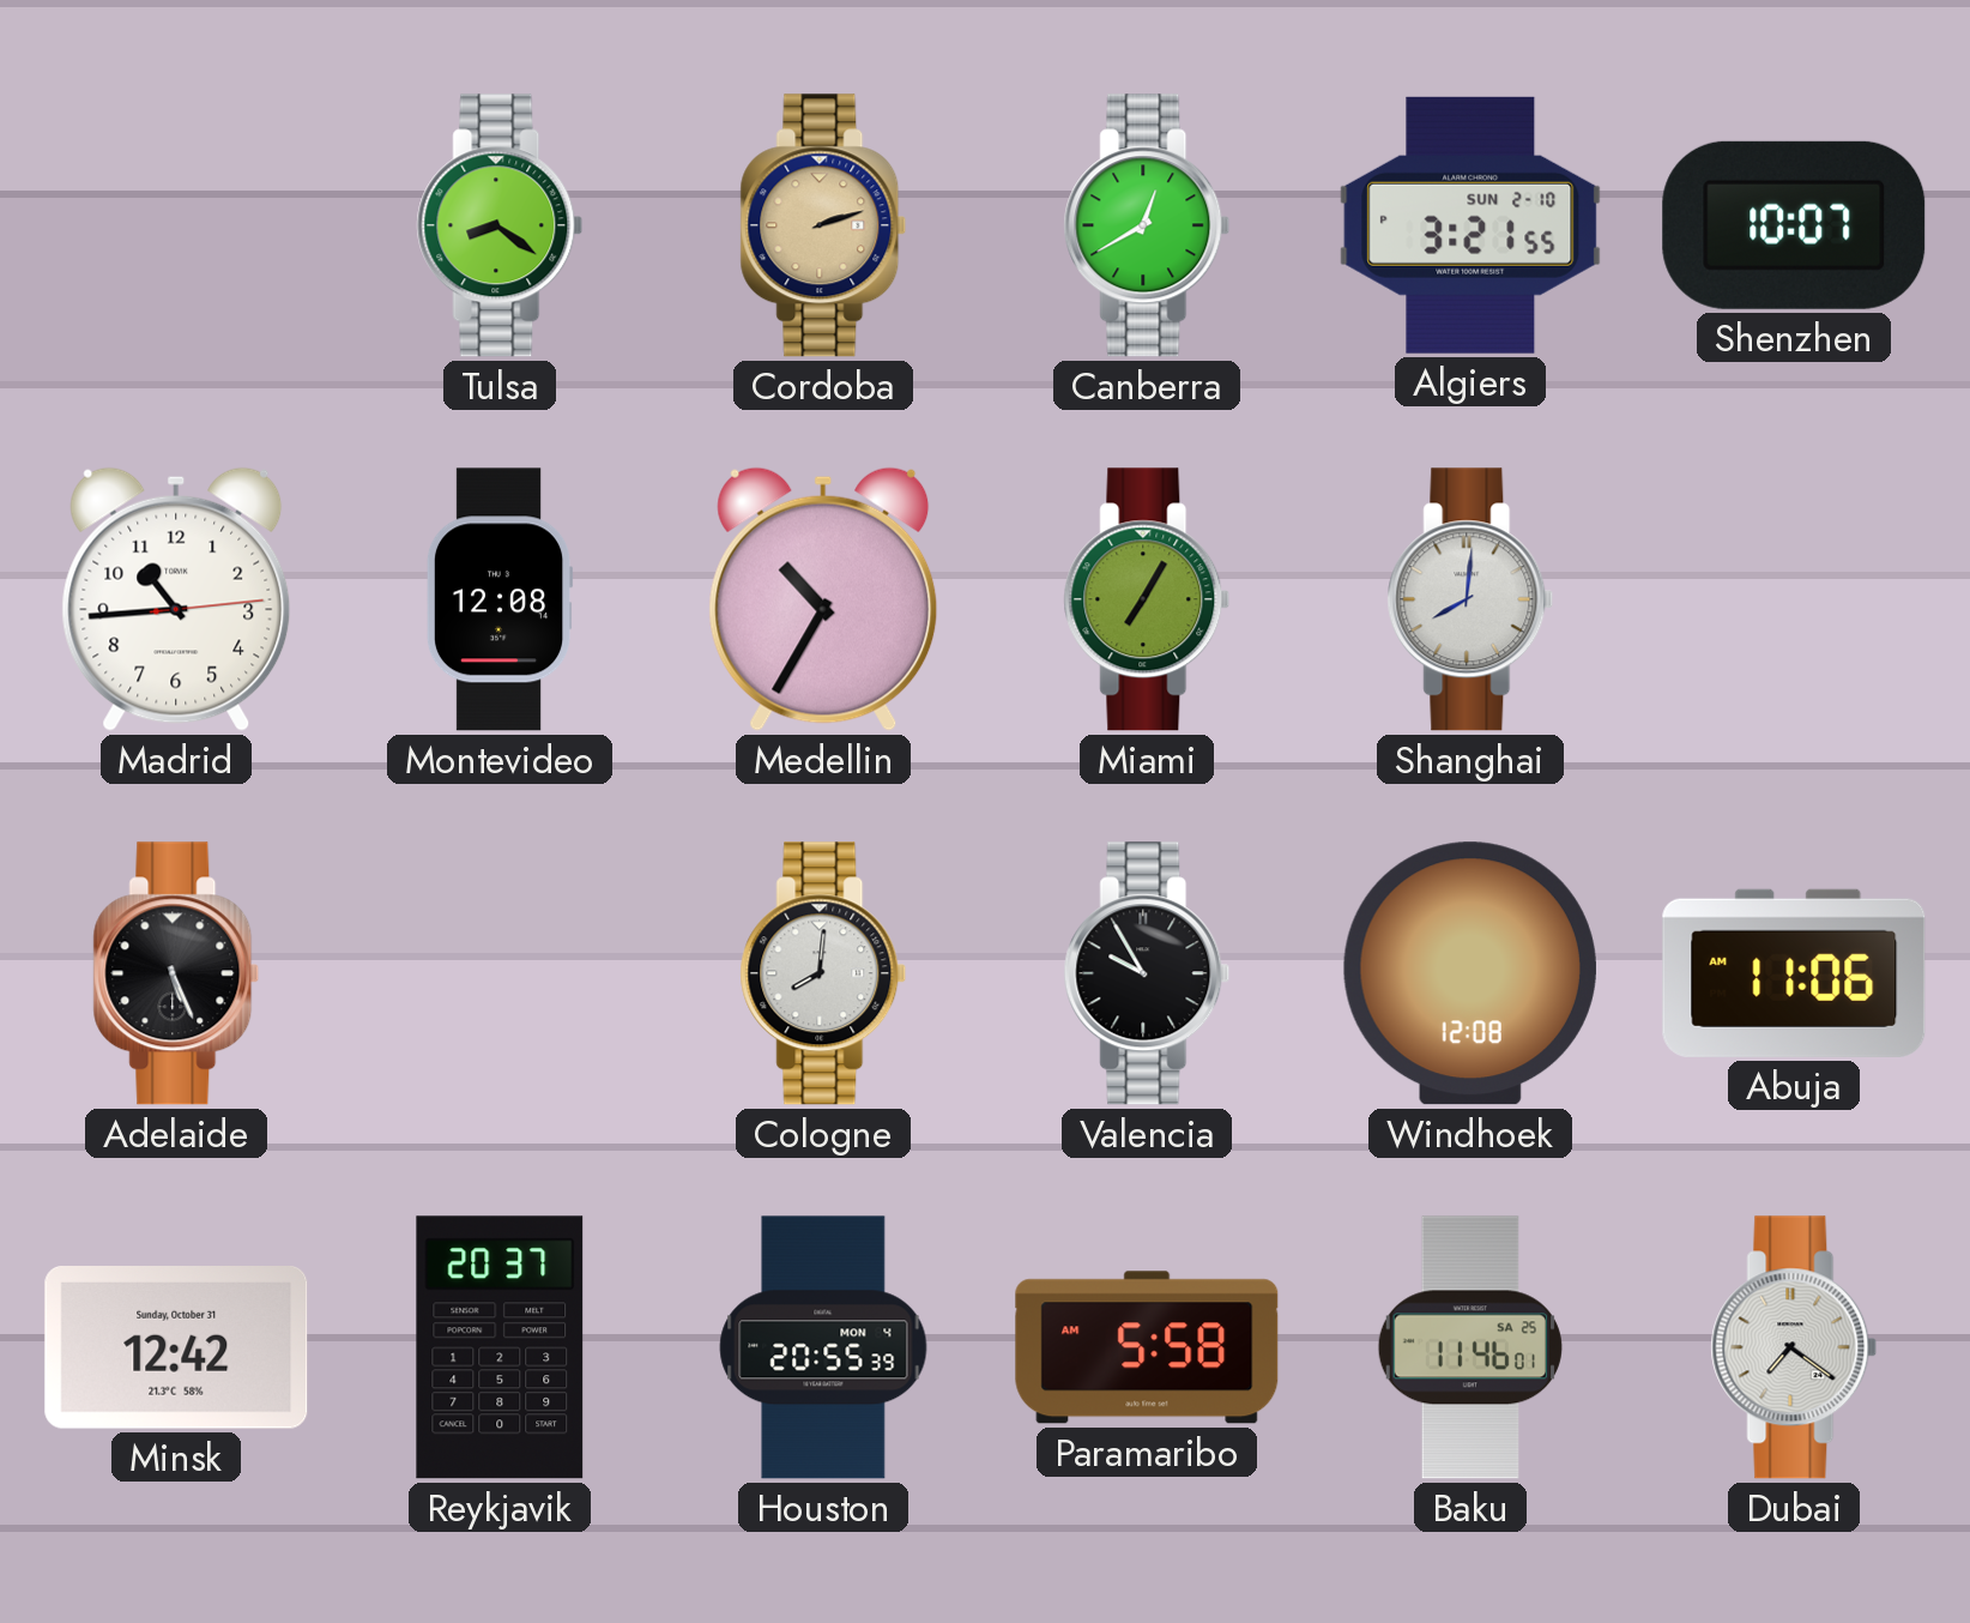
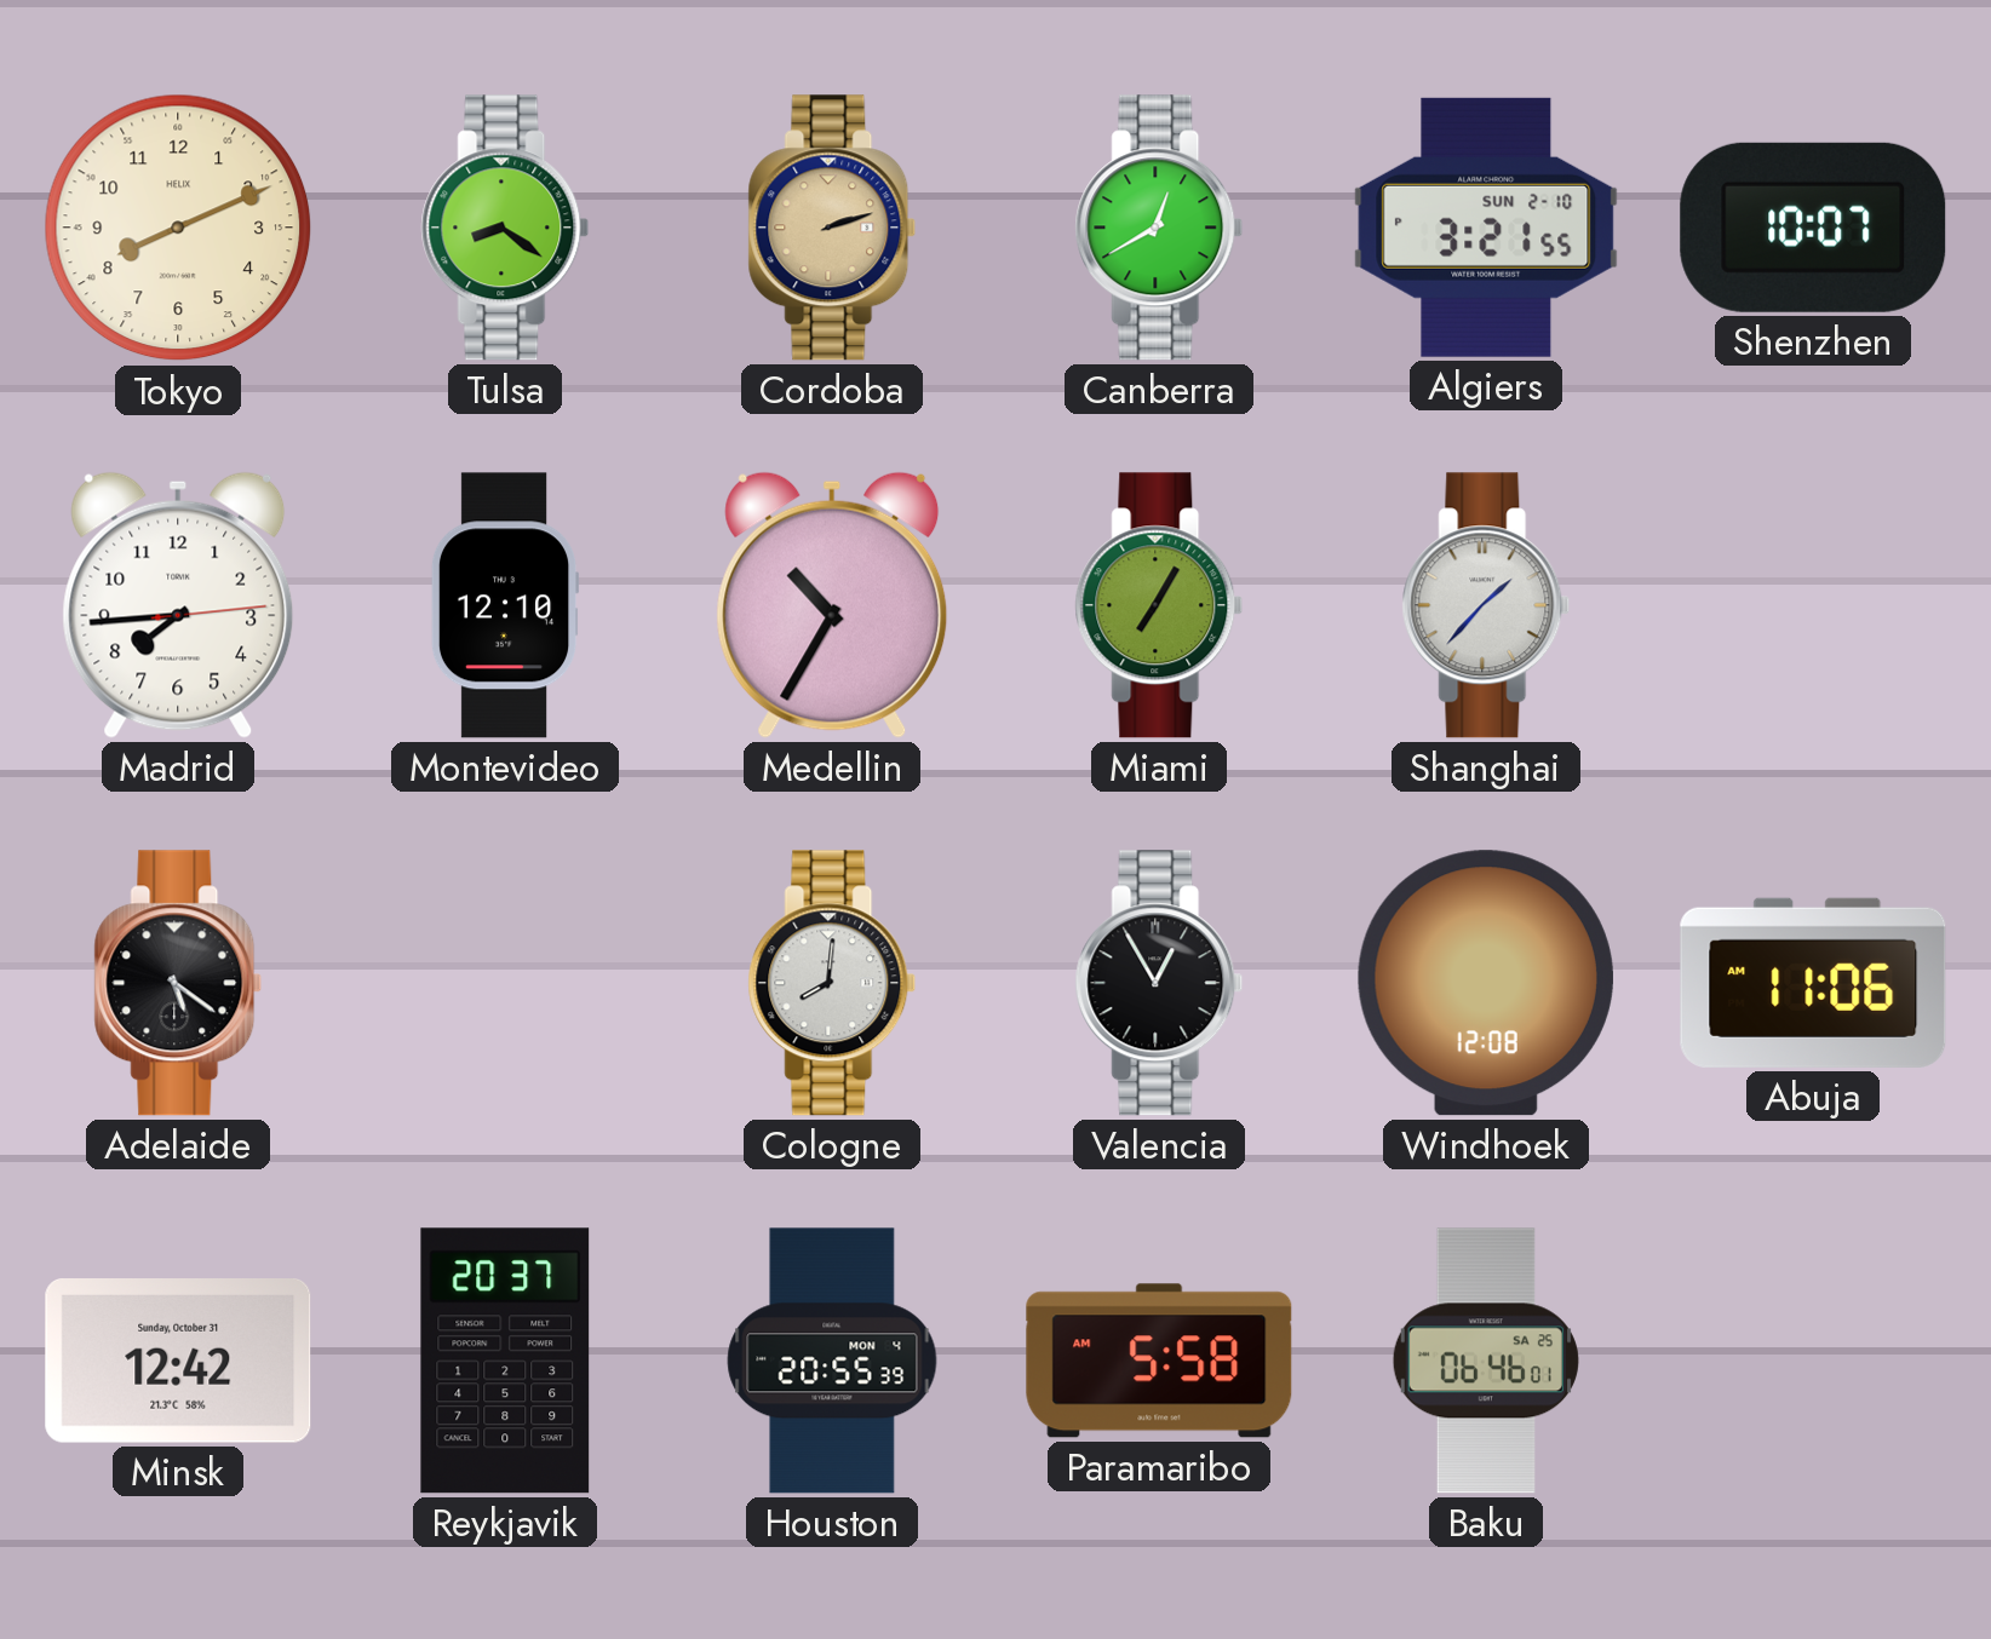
Tokyo: none -> 8:11 (178, 228)
Madrid: 10:44 -> 7:44 (178, 605)
Montevideo: 12:08 -> 12:10 (505, 605)
Shanghai: 8:01 -> 1:37 (1486, 605)
Adelaide: 5:26 -> 5:21 (178, 983)
Valencia: 9:55 -> 12:55 (1159, 983)
Baku: 11:46 -> 06:46 (1486, 1361)
Dubai: 7:21 -> none (1794, 1347)
